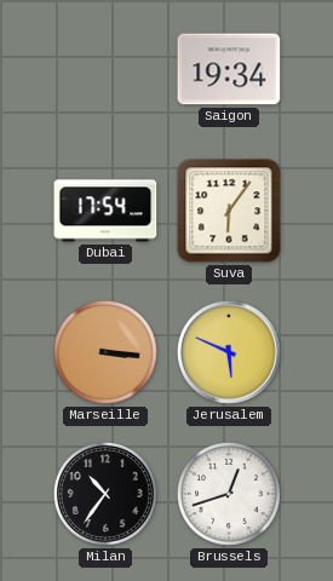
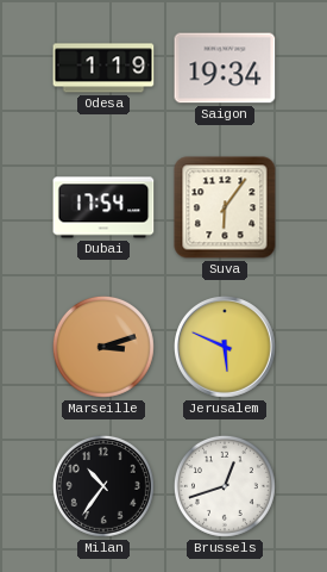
Odesa: none -> 1:19 (103, 68)
Marseille: 3:16 -> 3:12 (103, 347)
